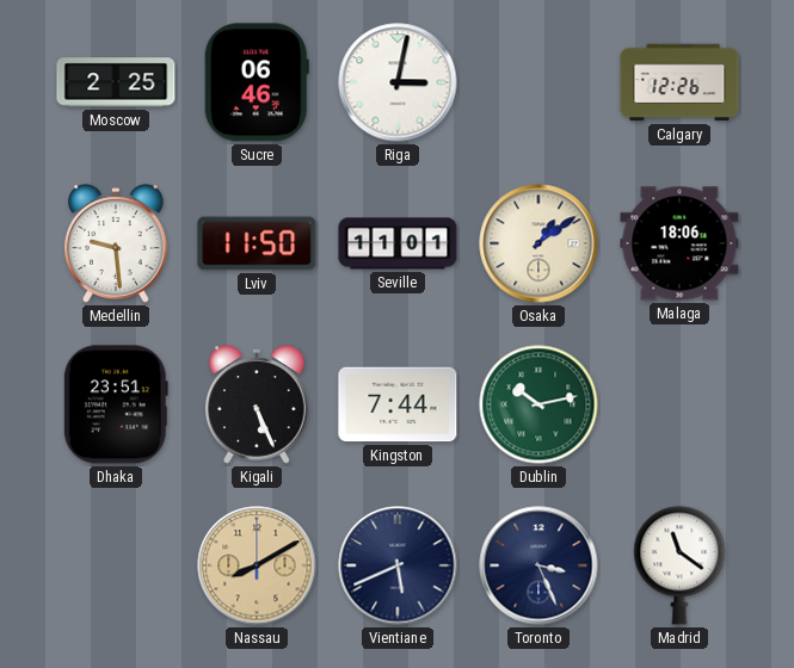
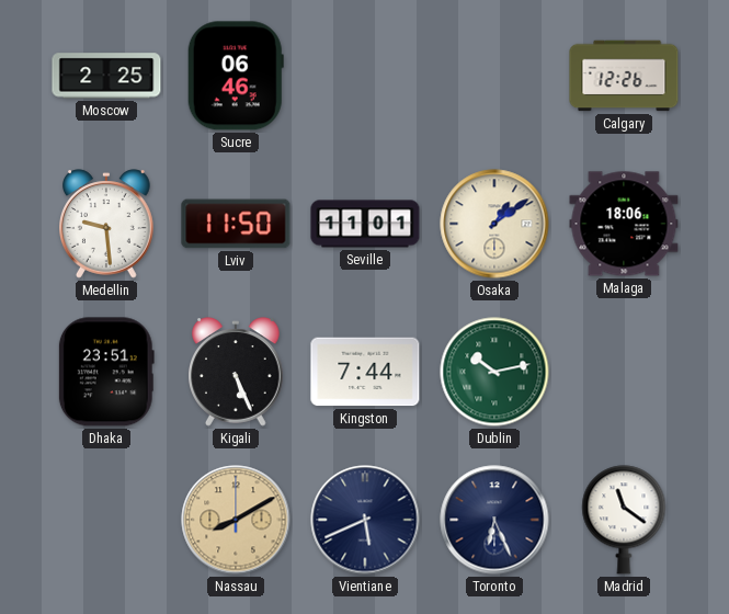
Riga: 3:02 -> none (398, 82)
Toronto: 3:26 -> 6:26 (494, 520)
